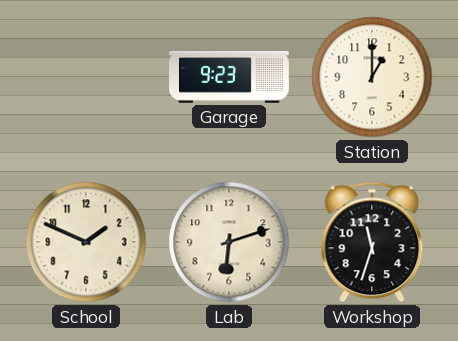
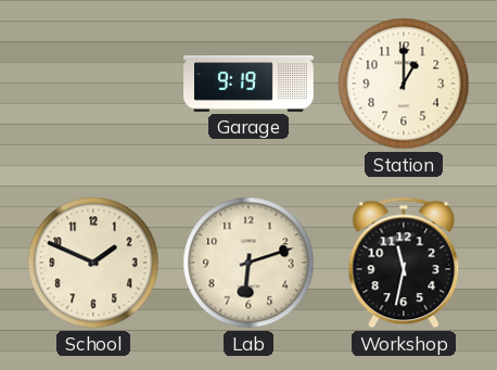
Garage: 9:23 -> 9:19 (250, 84)
Workshop: 11:33 -> 11:32 (404, 263)
